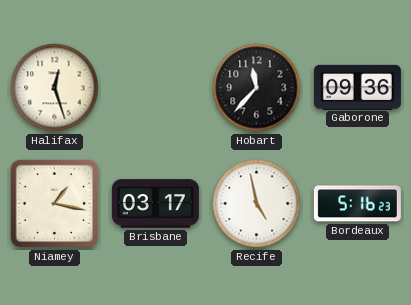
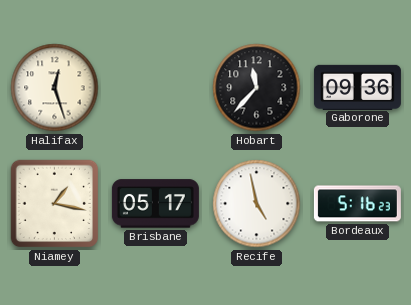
Brisbane: 03:17 -> 05:17 (155, 204)
